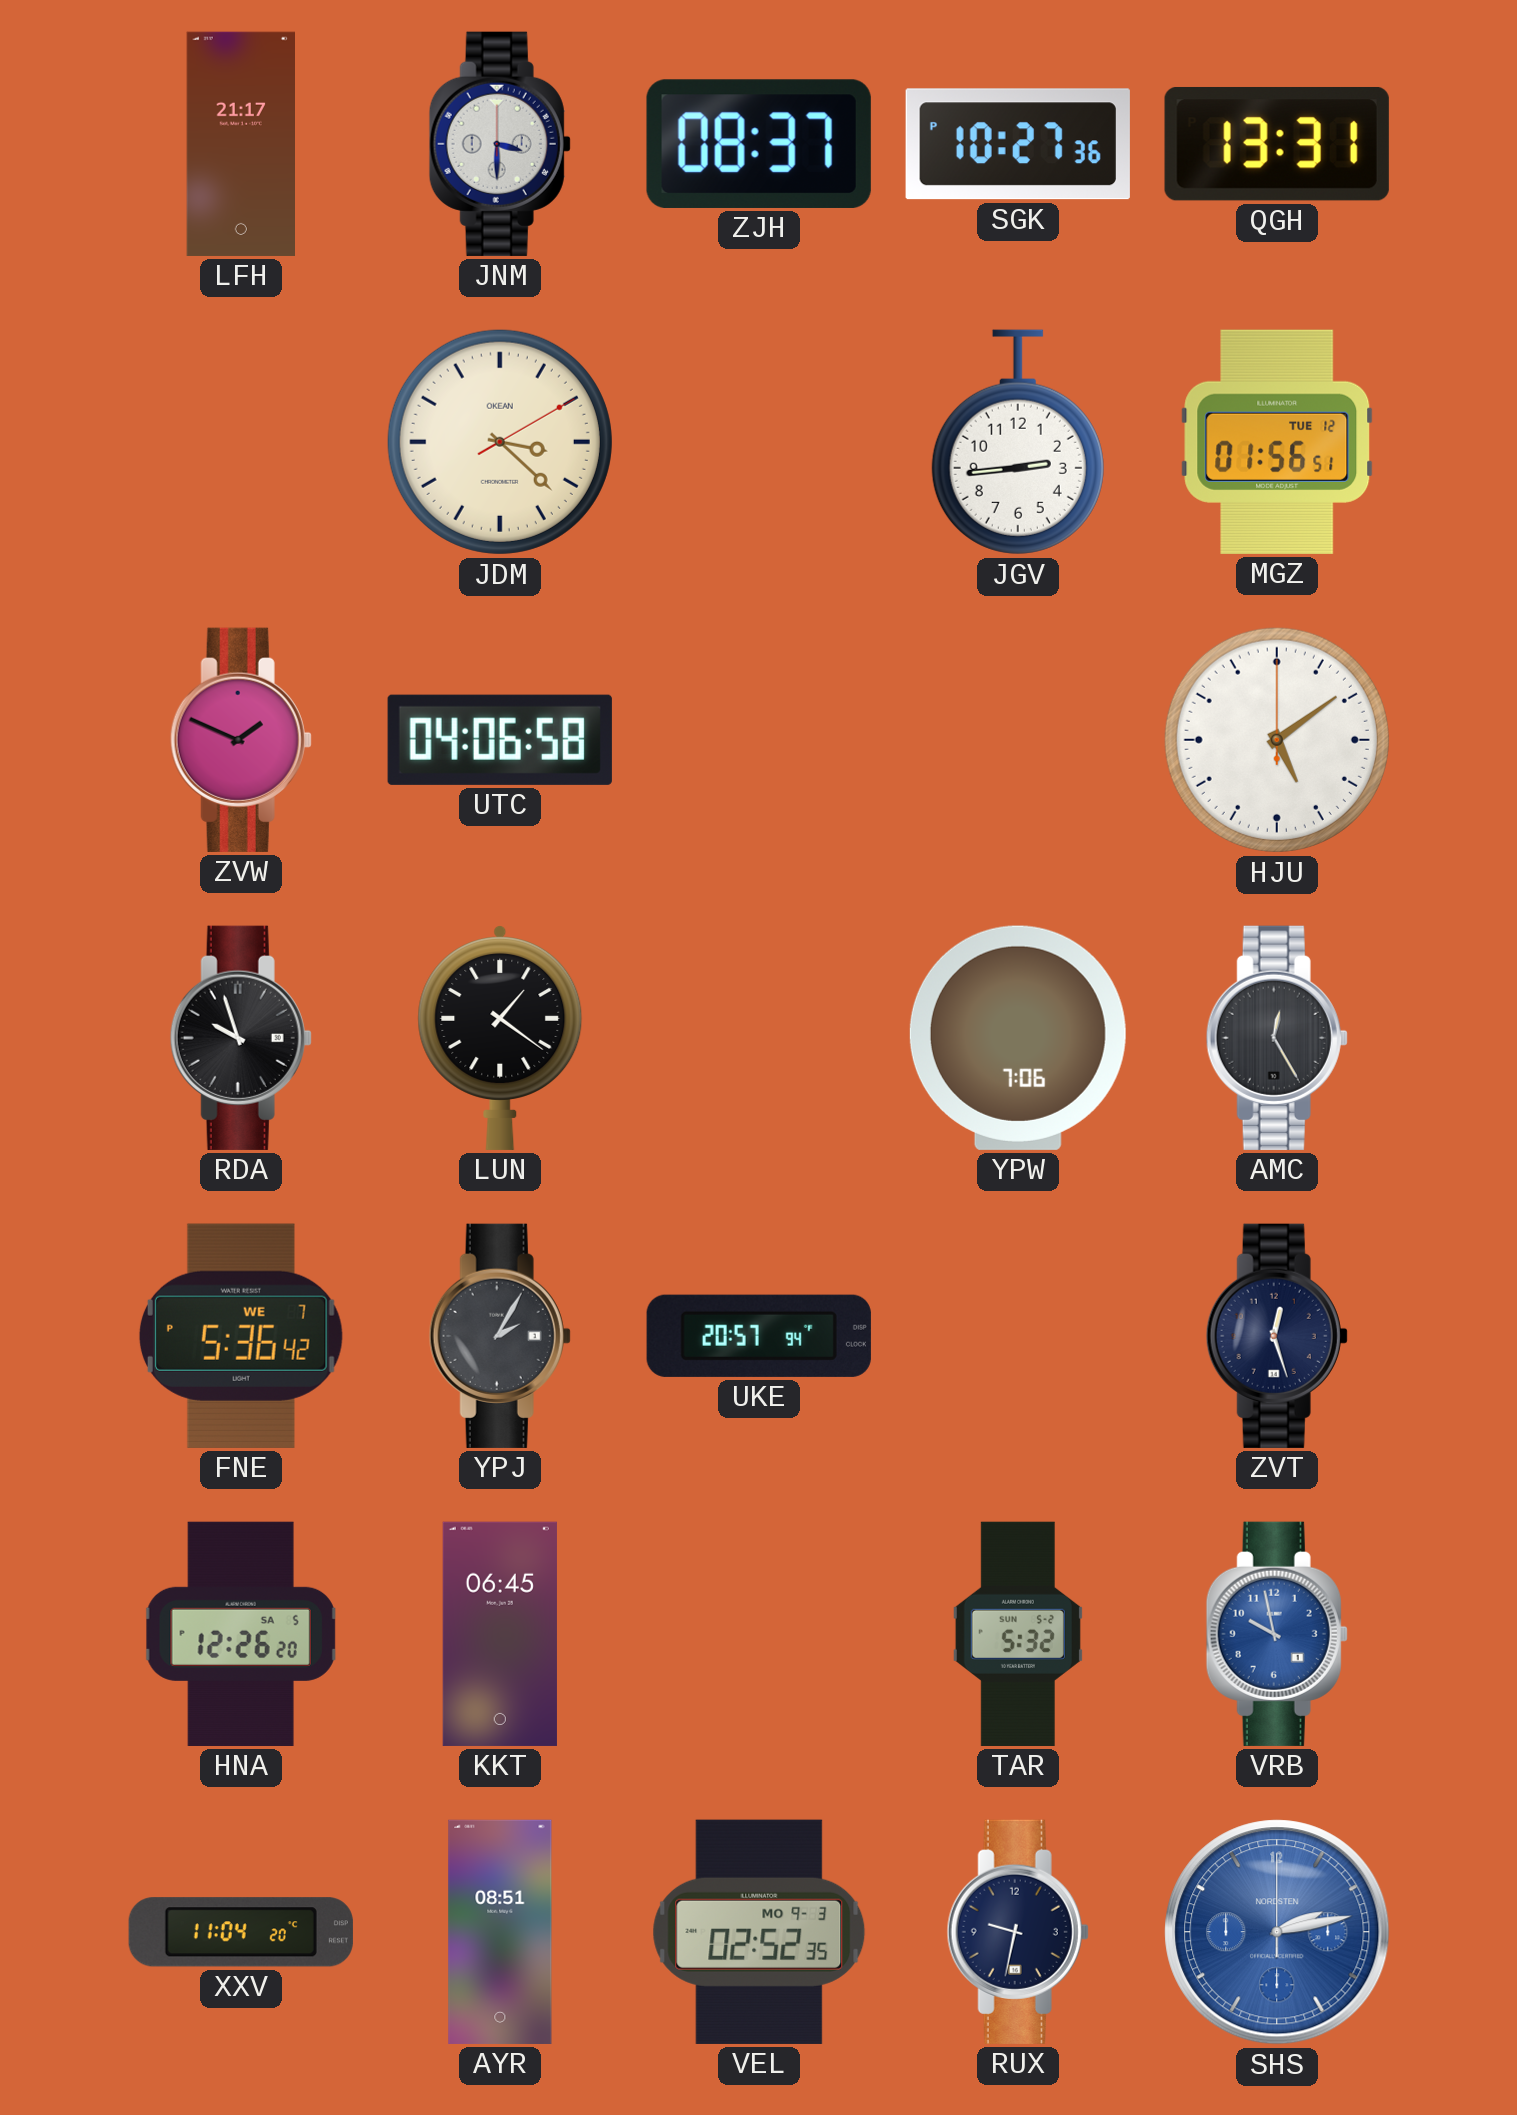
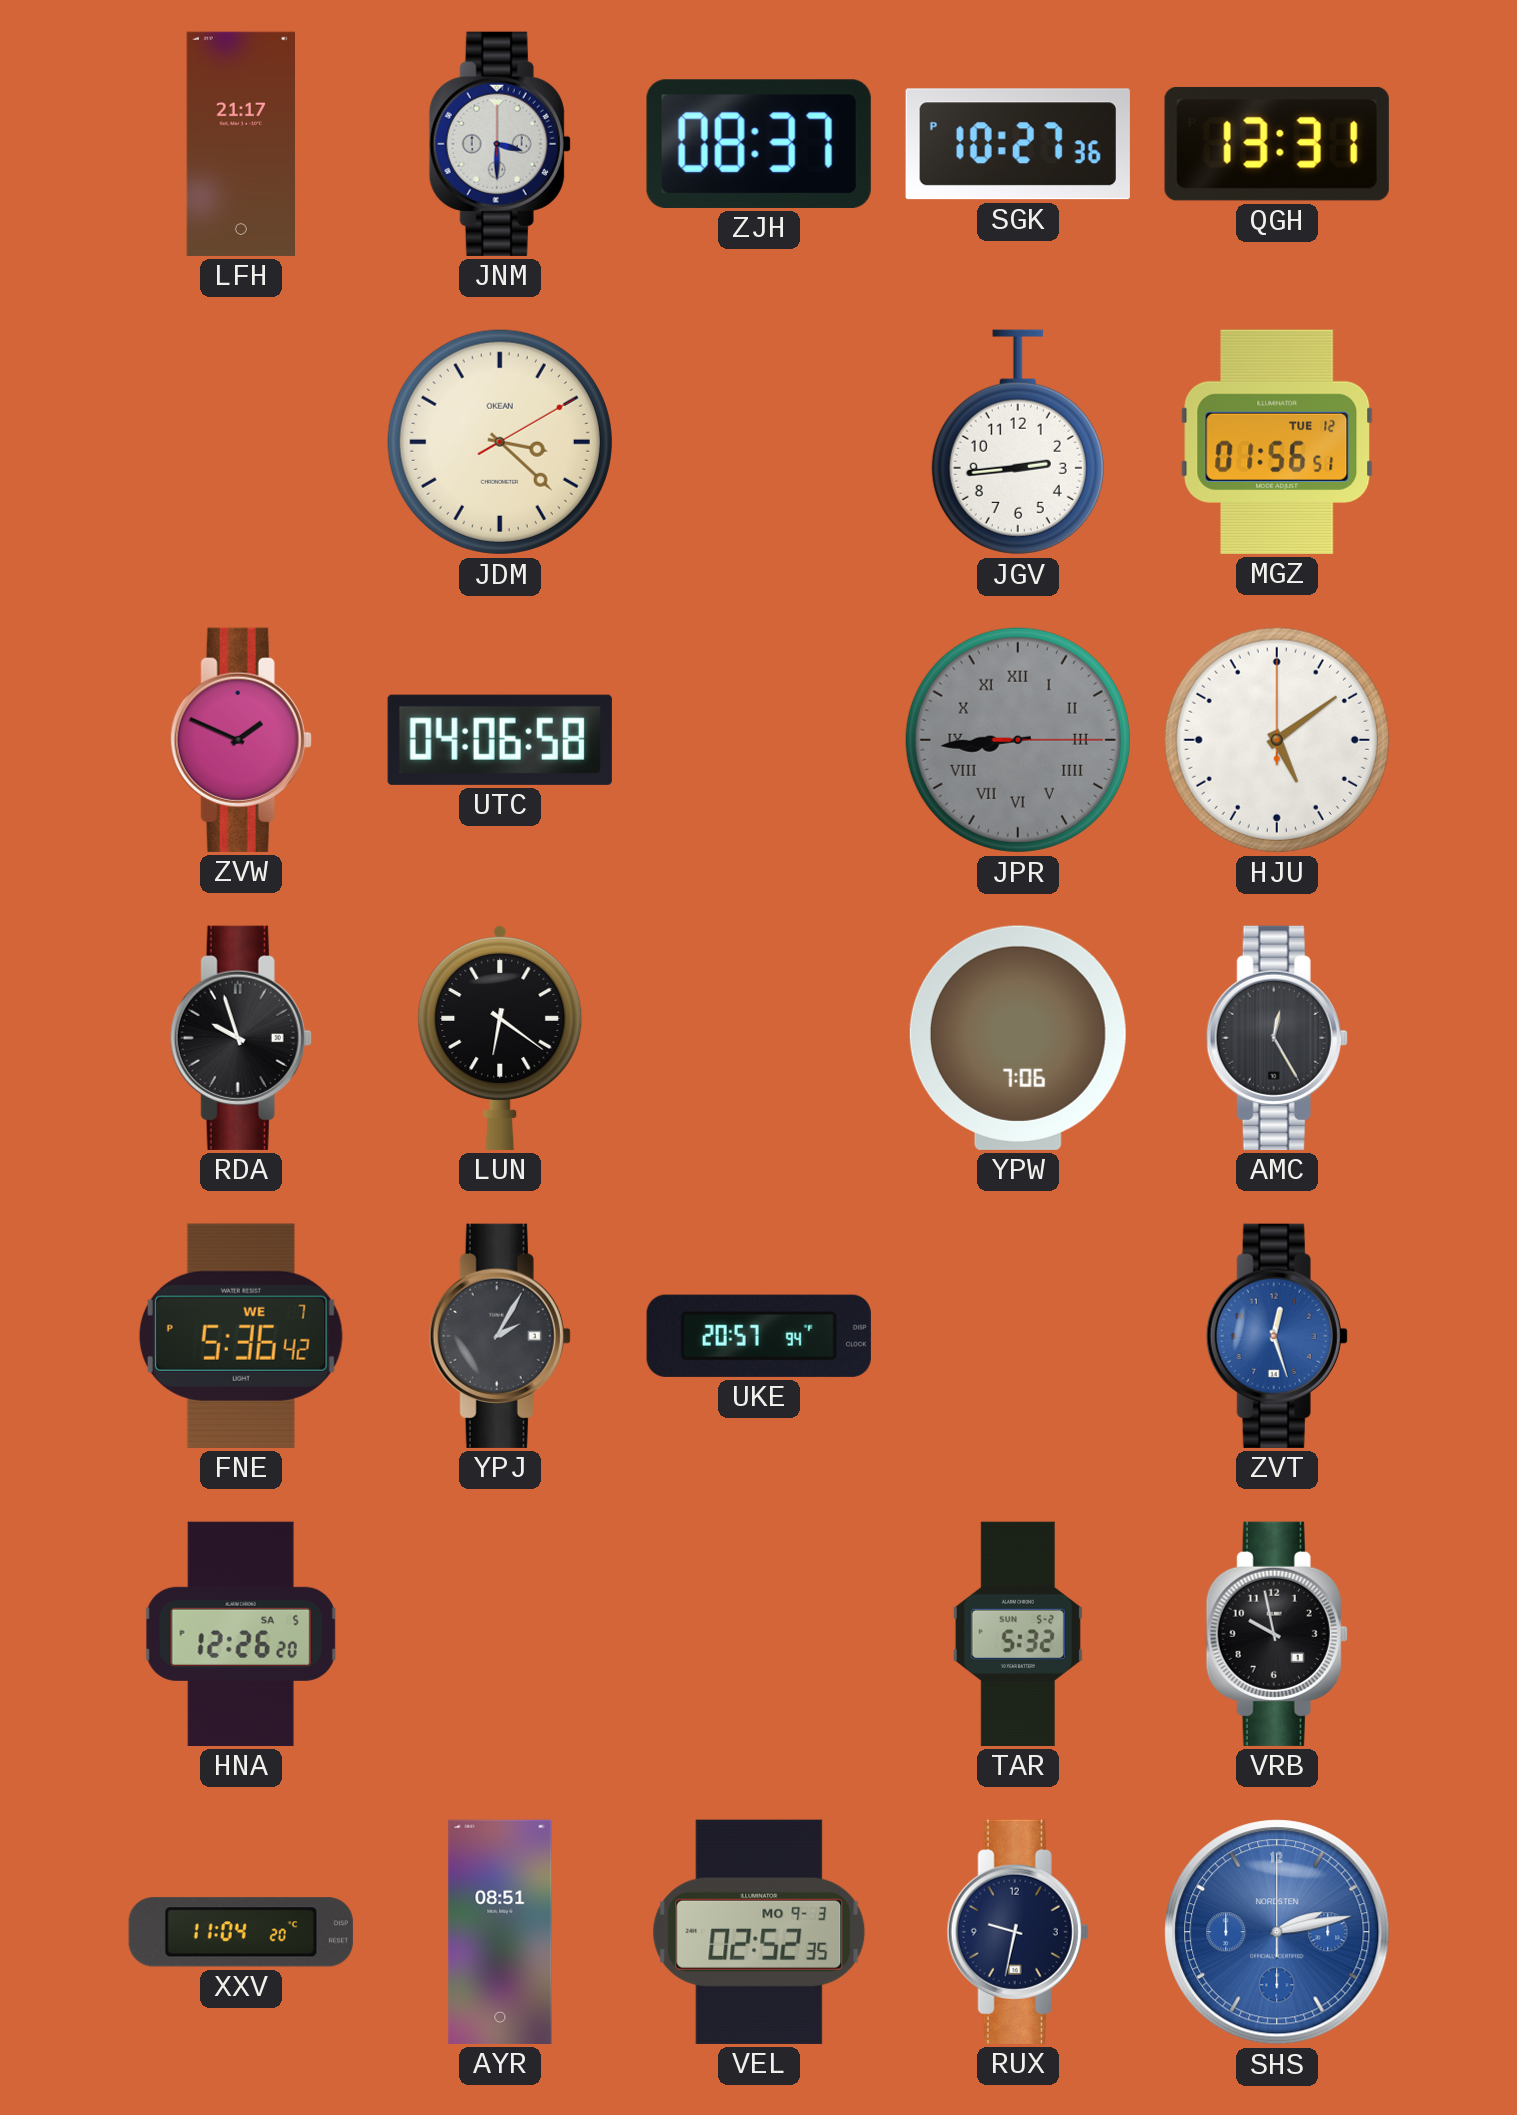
JPR: none -> 8:44 (1018, 740)
LUN: 1:21 -> 6:21 (500, 1037)
ZVT dial: navy -> blue (1277, 1336)
KKT: 06:45 -> none (500, 1634)
VRB dial: blue -> black (1277, 1634)
